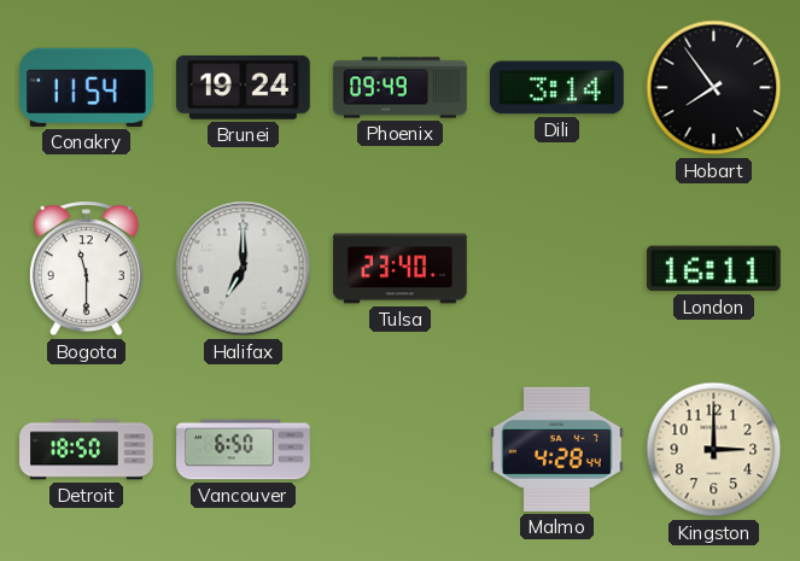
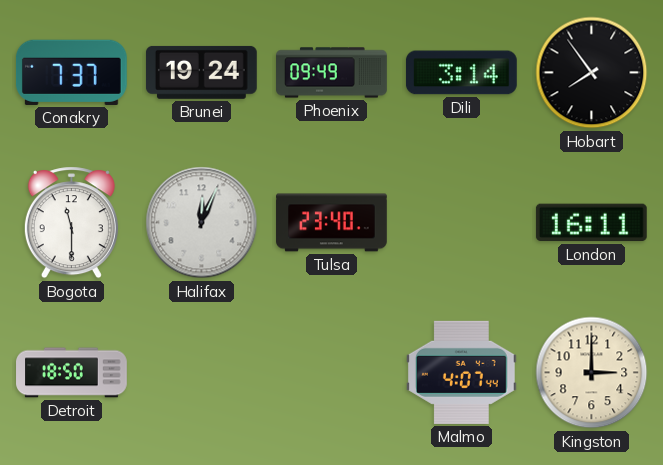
Conakry: 11:54 -> 7:37 (71, 72)
Halifax: 7:00 -> 12:04 (202, 223)
Vancouver: 6:50 -> none (244, 450)
Malmo: 4:28 -> 4:07 (461, 372)
